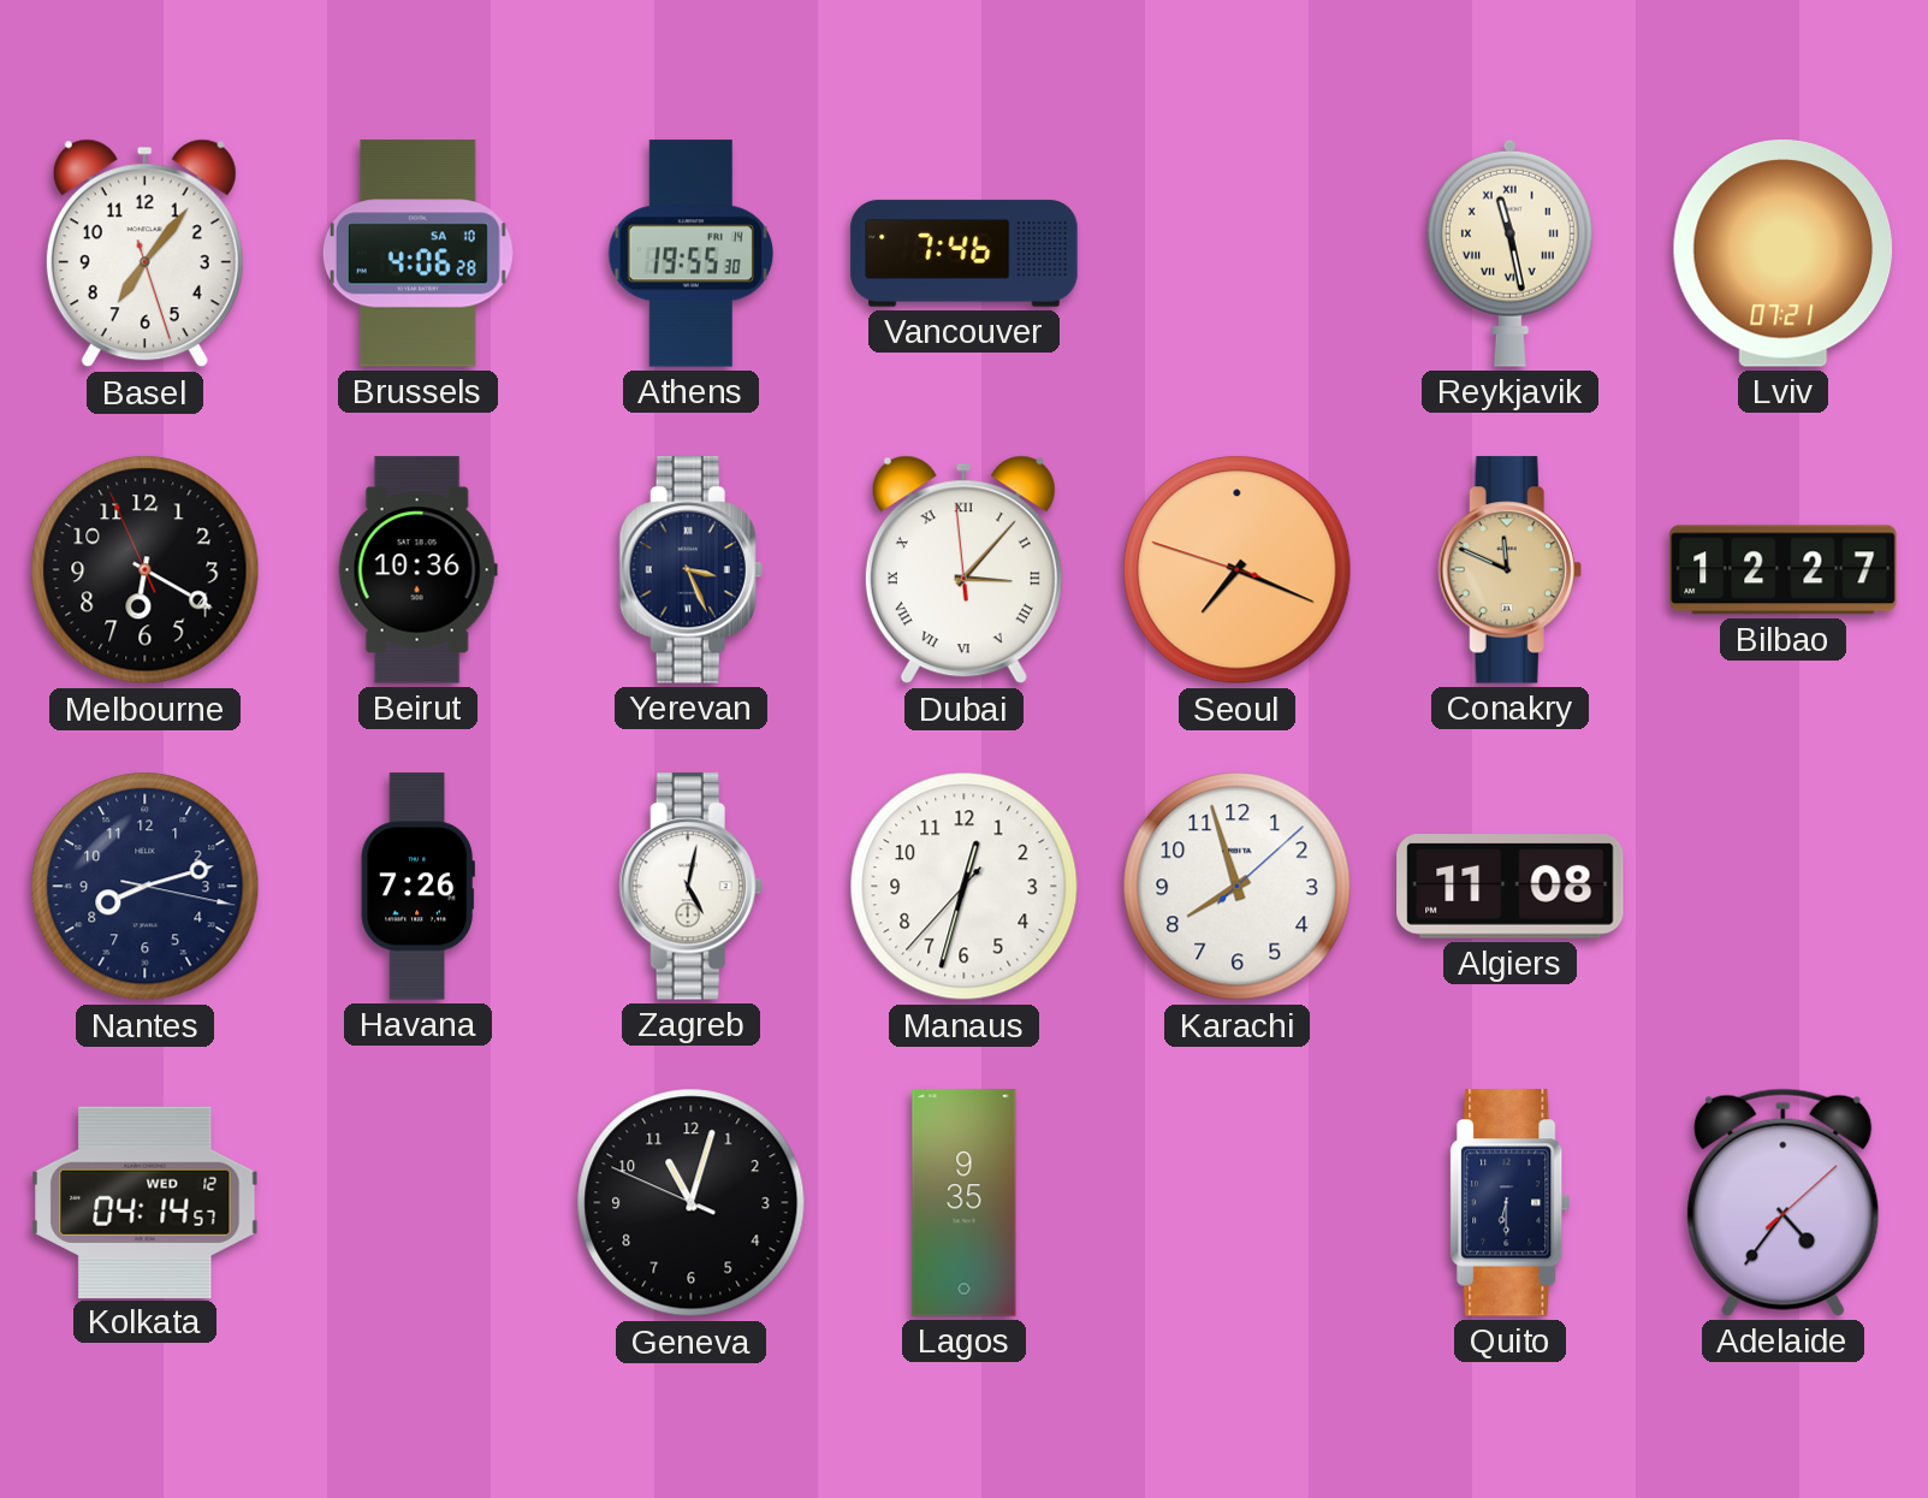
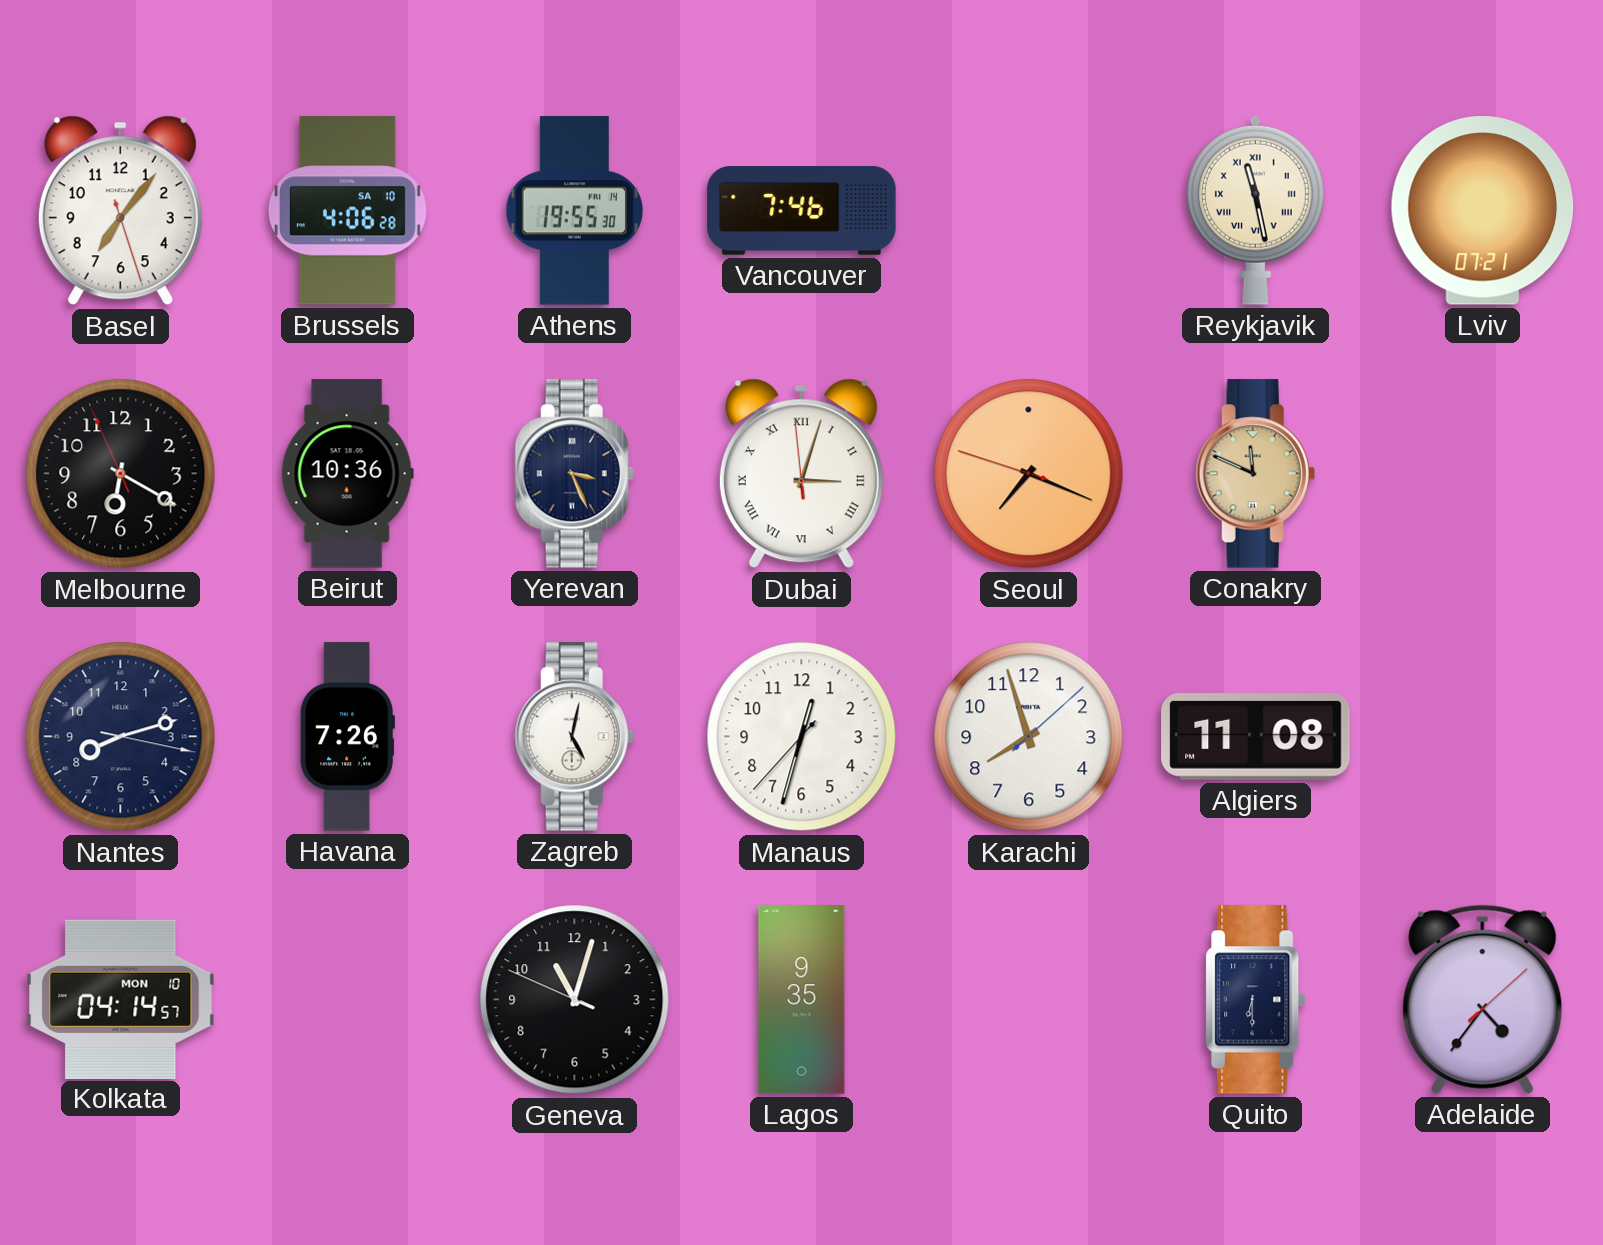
Dubai: 3:06 -> 3:02 (801, 474)
Bilbao: 12:27 -> none (1784, 570)
Kolkata date: WED 12 -> MON 10 (121, 999)
